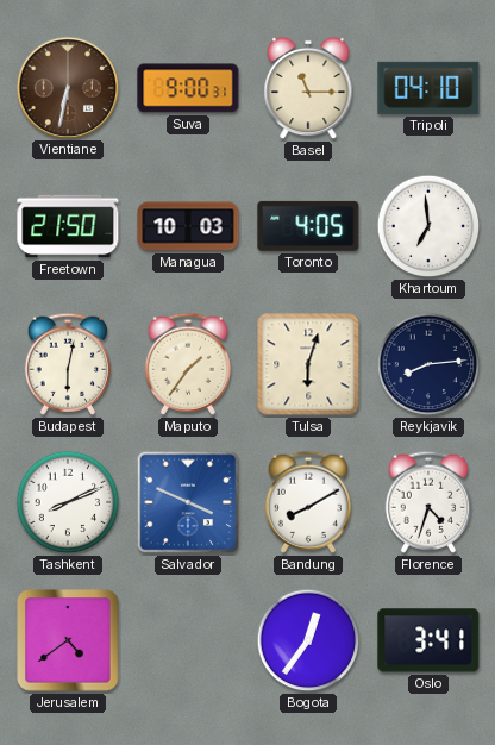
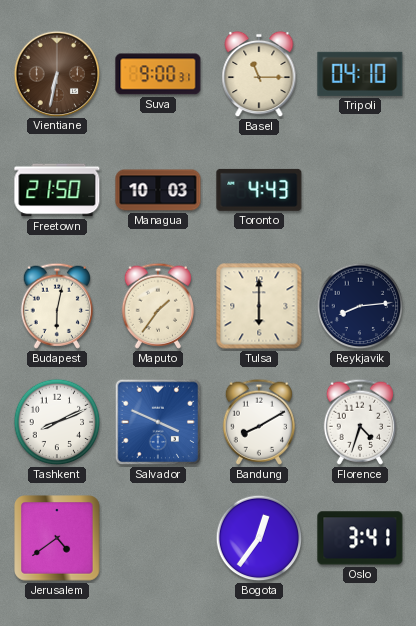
Toronto: 4:05 -> 4:43 (259, 190)
Khartoum: 6:59 -> none (428, 226)
Tulsa: 6:03 -> 6:00 (259, 306)
